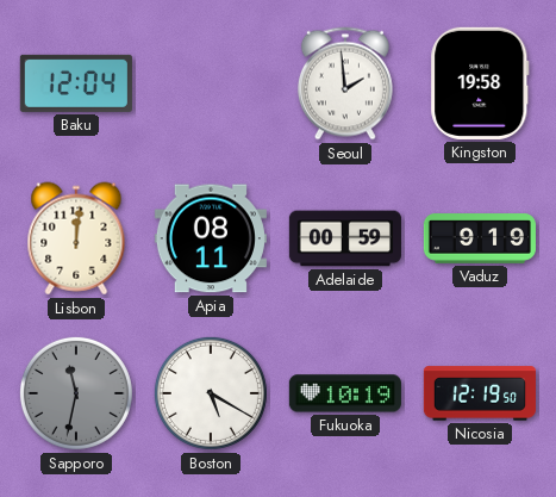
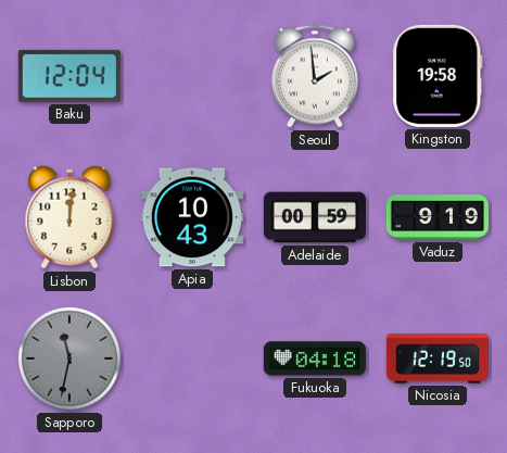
Apia: 08:11 -> 10:43 (192, 217)
Boston: 5:20 -> none (211, 393)
Fukuoka: 10:19 -> 04:18 (315, 358)
